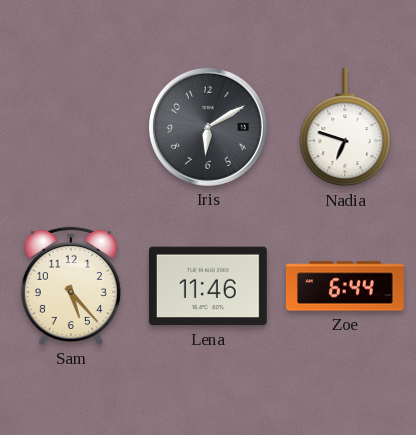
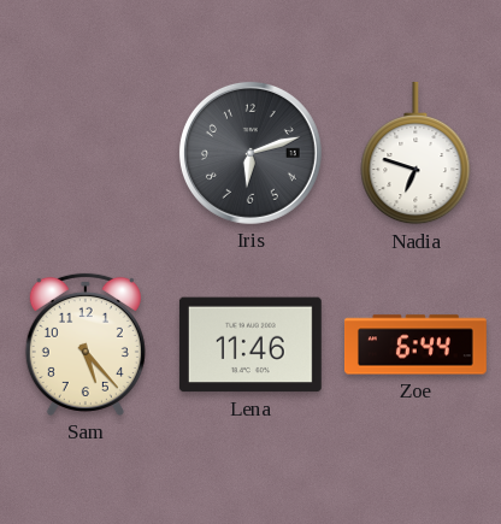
Iris: 6:10 -> 6:12 (250, 153)
